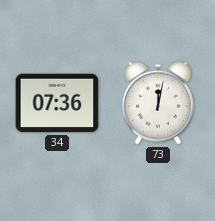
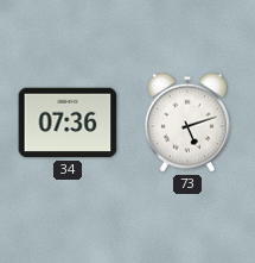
73: 12:02 -> 5:12 (187, 123)
